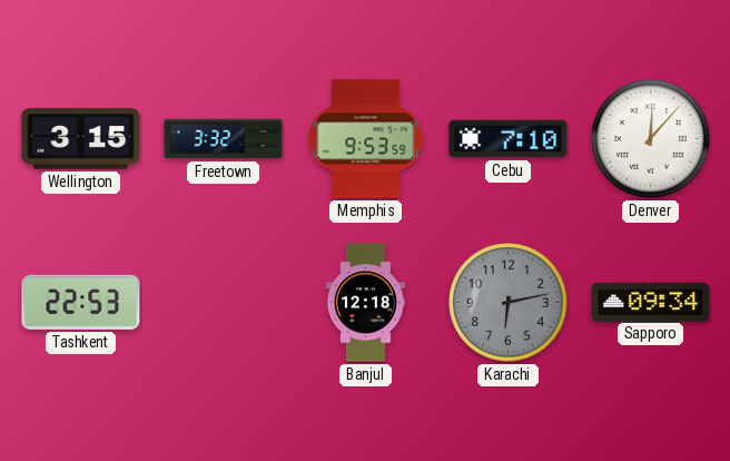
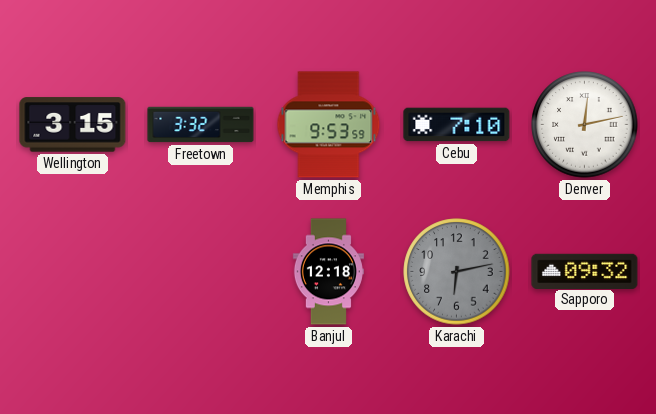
Denver: 12:07 -> 12:13 (585, 125)
Tashkent: 22:53 -> none (81, 302)
Sapporo: 09:34 -> 09:32 (585, 271)
